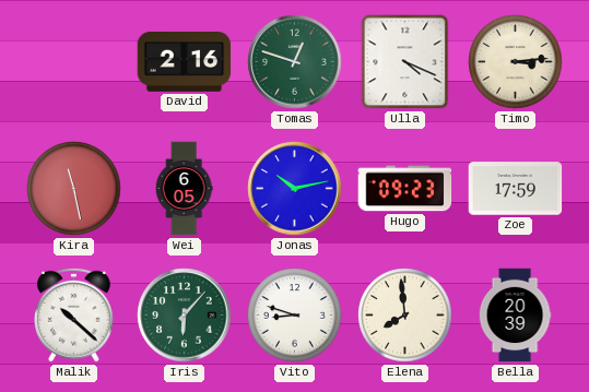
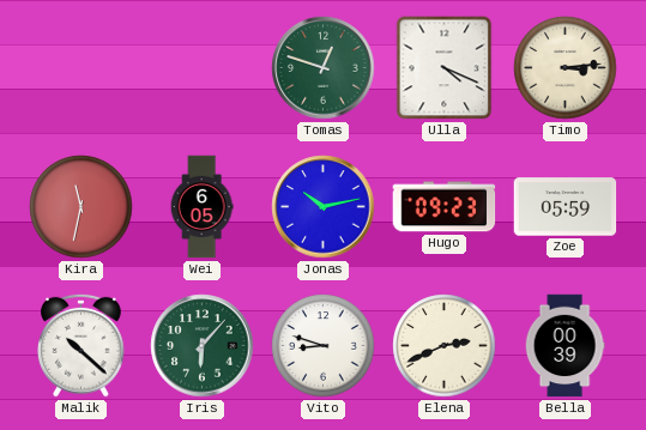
David: 2:16 -> none (185, 61)
Kira: 11:28 -> 11:32 (81, 207)
Zoe: 17:59 -> 05:59 (566, 207)
Elena: 7:59 -> 2:41 (445, 346)
Bella: 20:39 -> 00:39 (565, 346)
